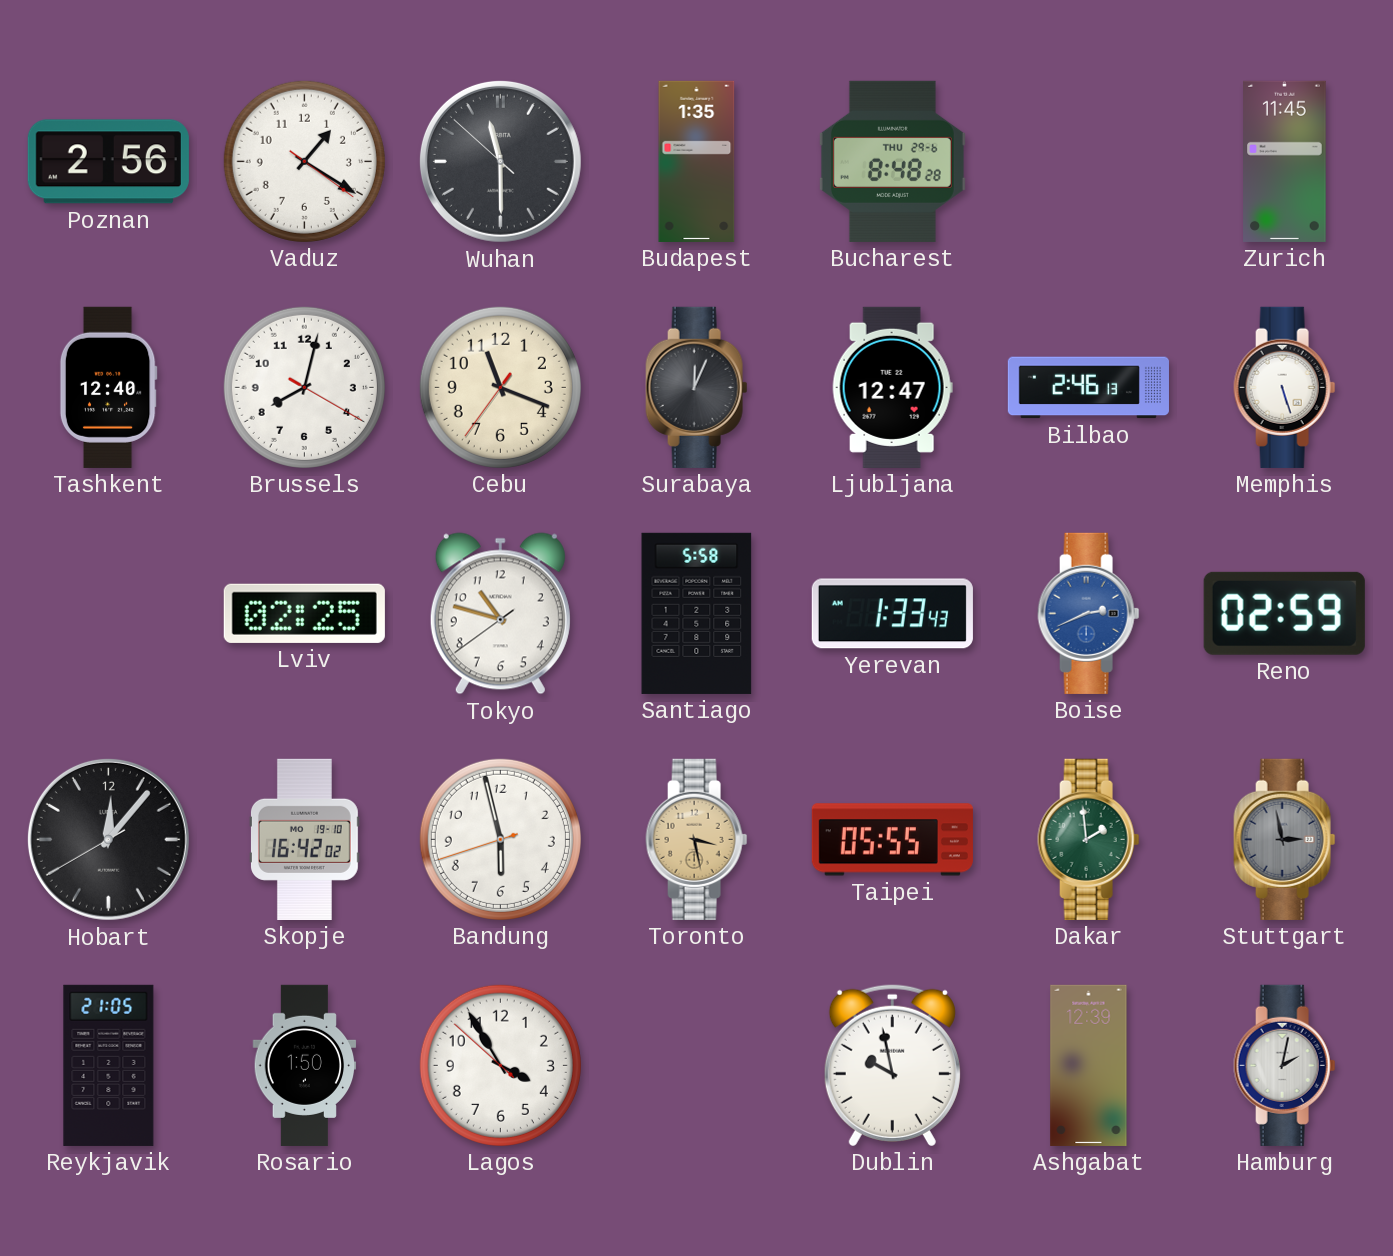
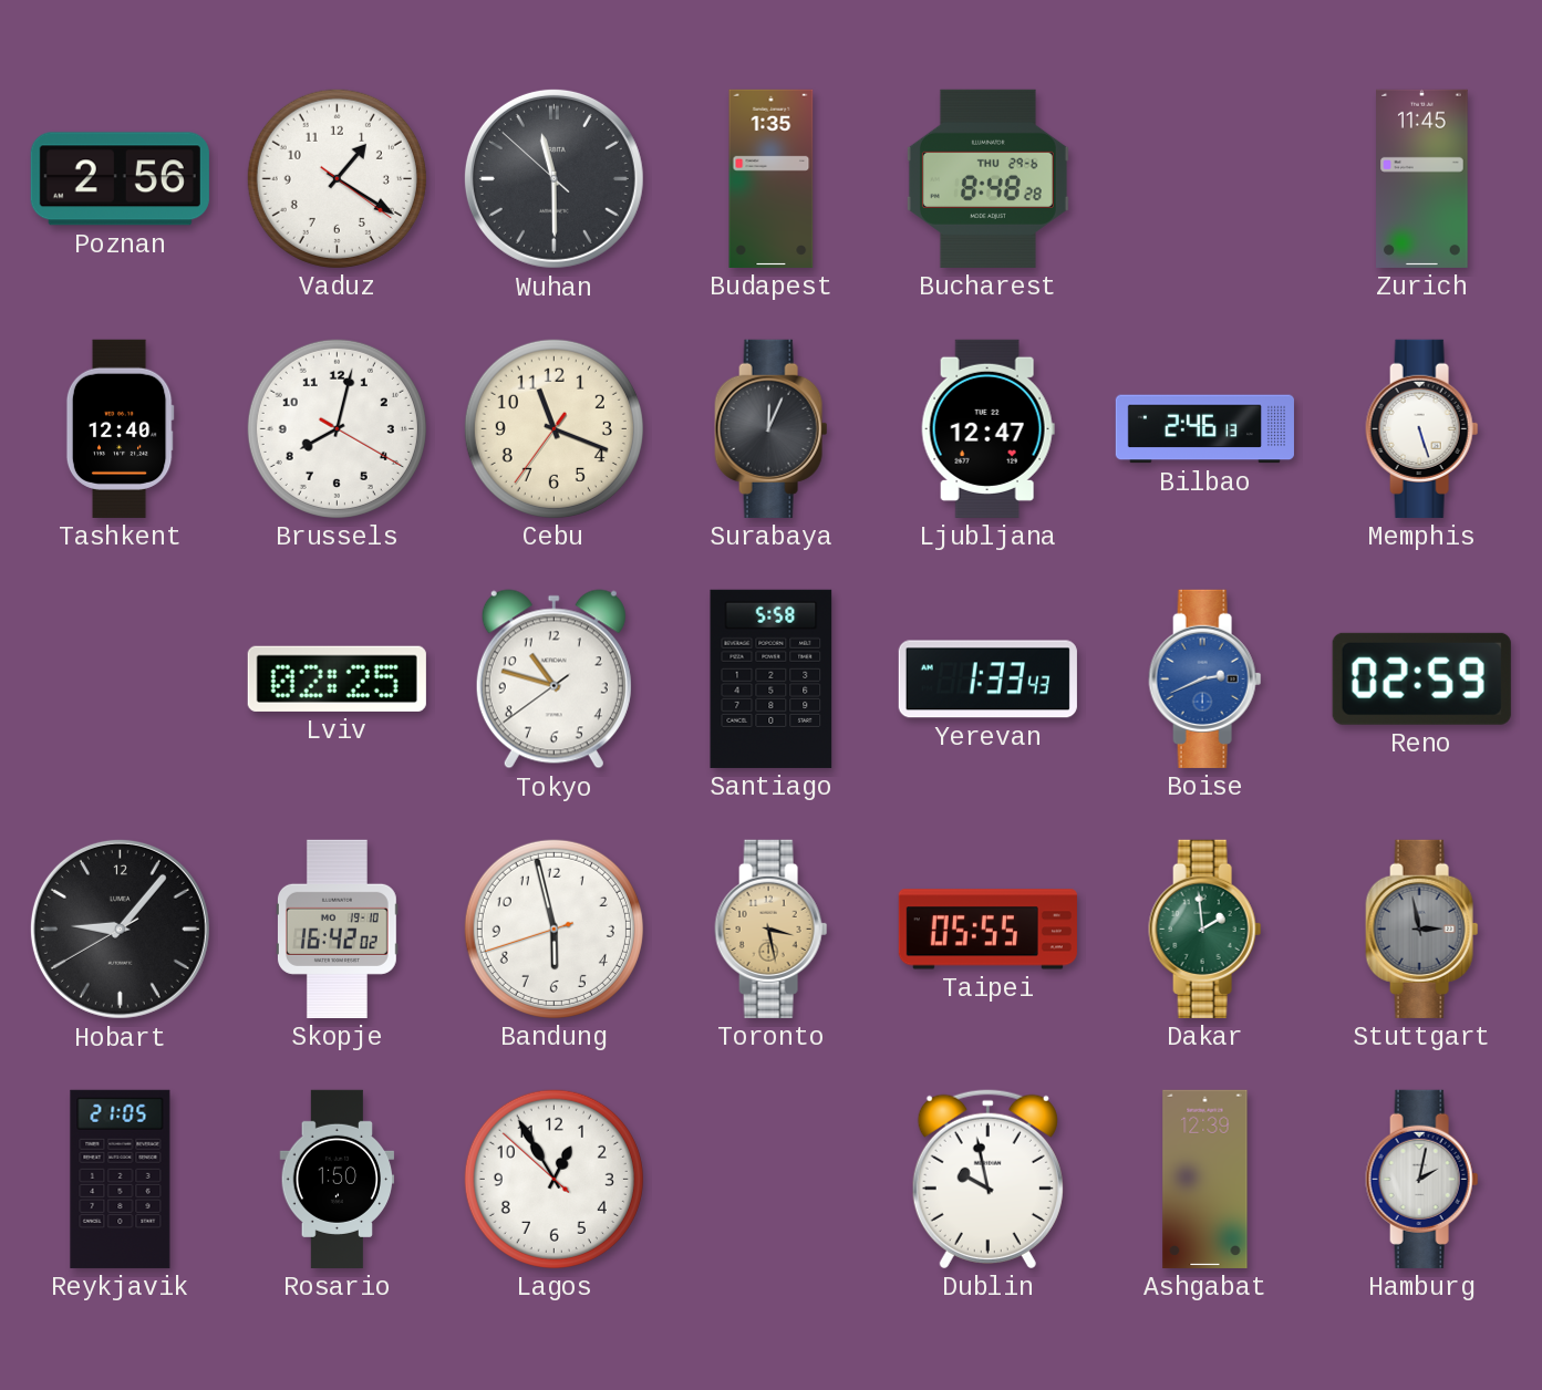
Hobart: 12:06 -> 9:06 (120, 929)
Lagos: 3:54 -> 12:54 (553, 1179)
